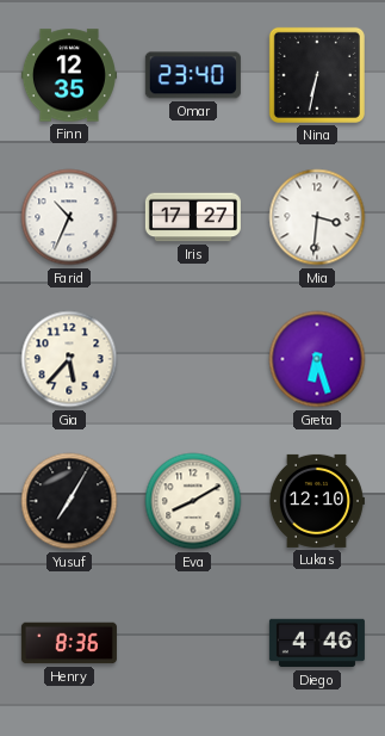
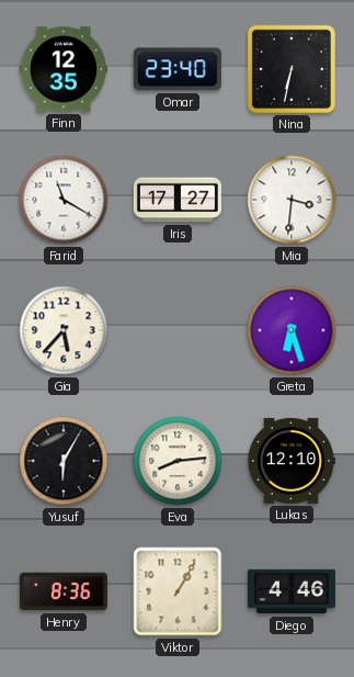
Farid: 10:34 -> 11:20 (64, 200)
Yusuf: 7:05 -> 6:05 (64, 461)
Eva: 8:10 -> 8:14 (178, 461)
Viktor: none -> 1:05 (178, 591)
